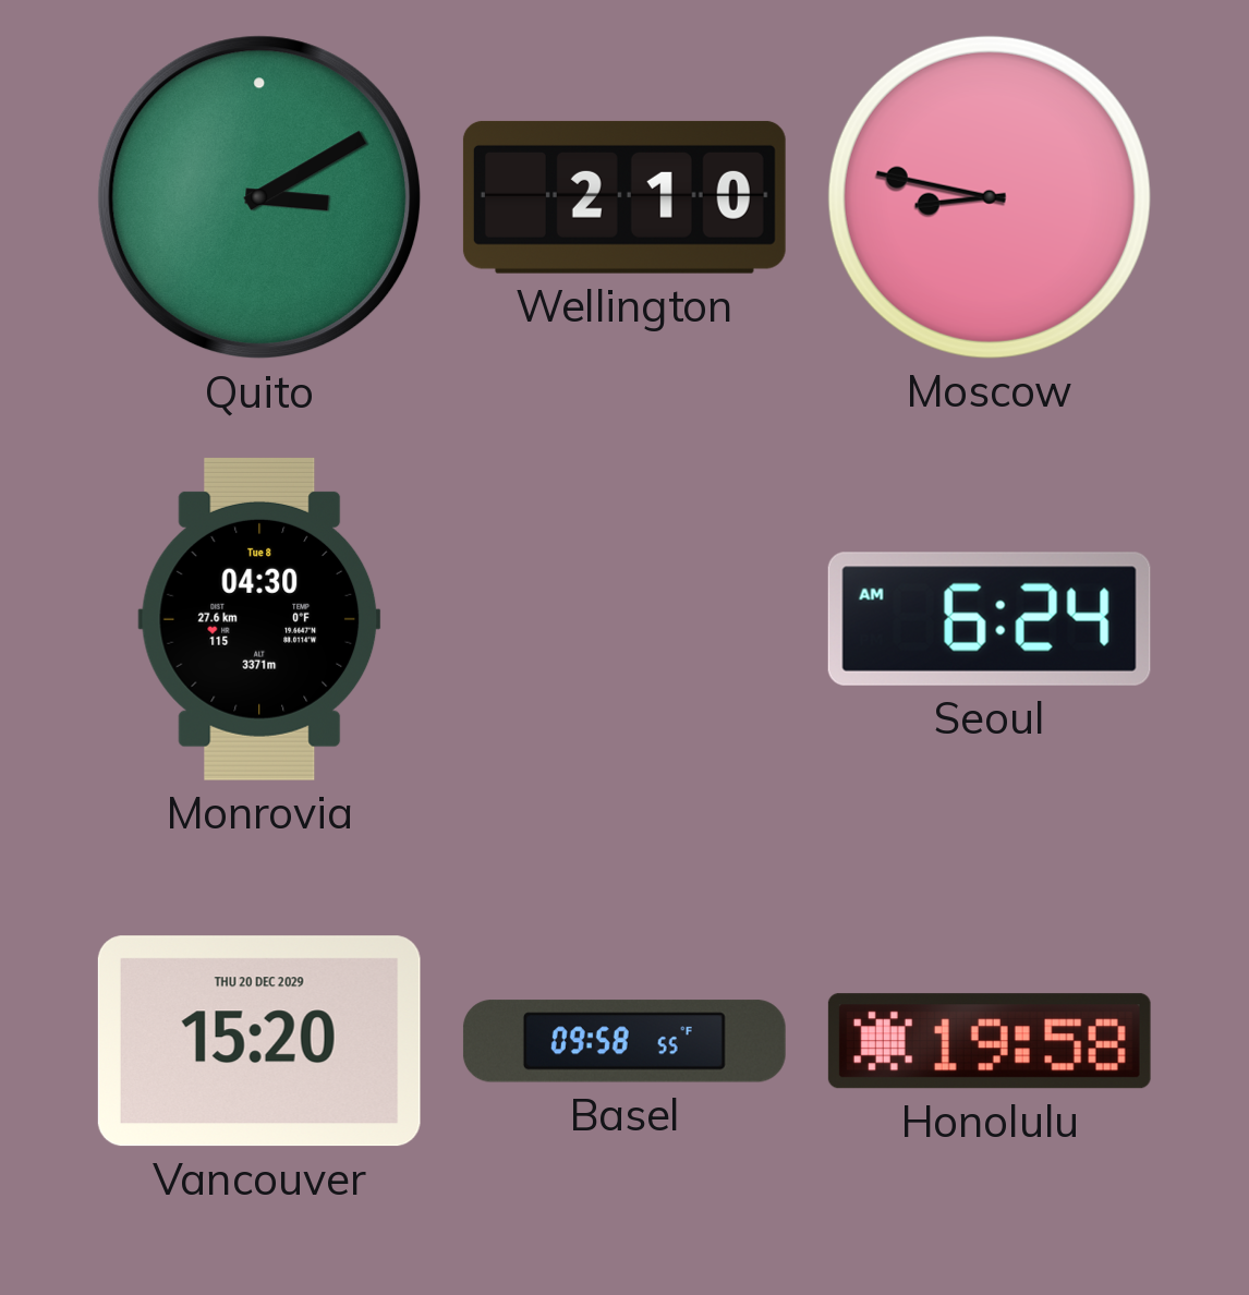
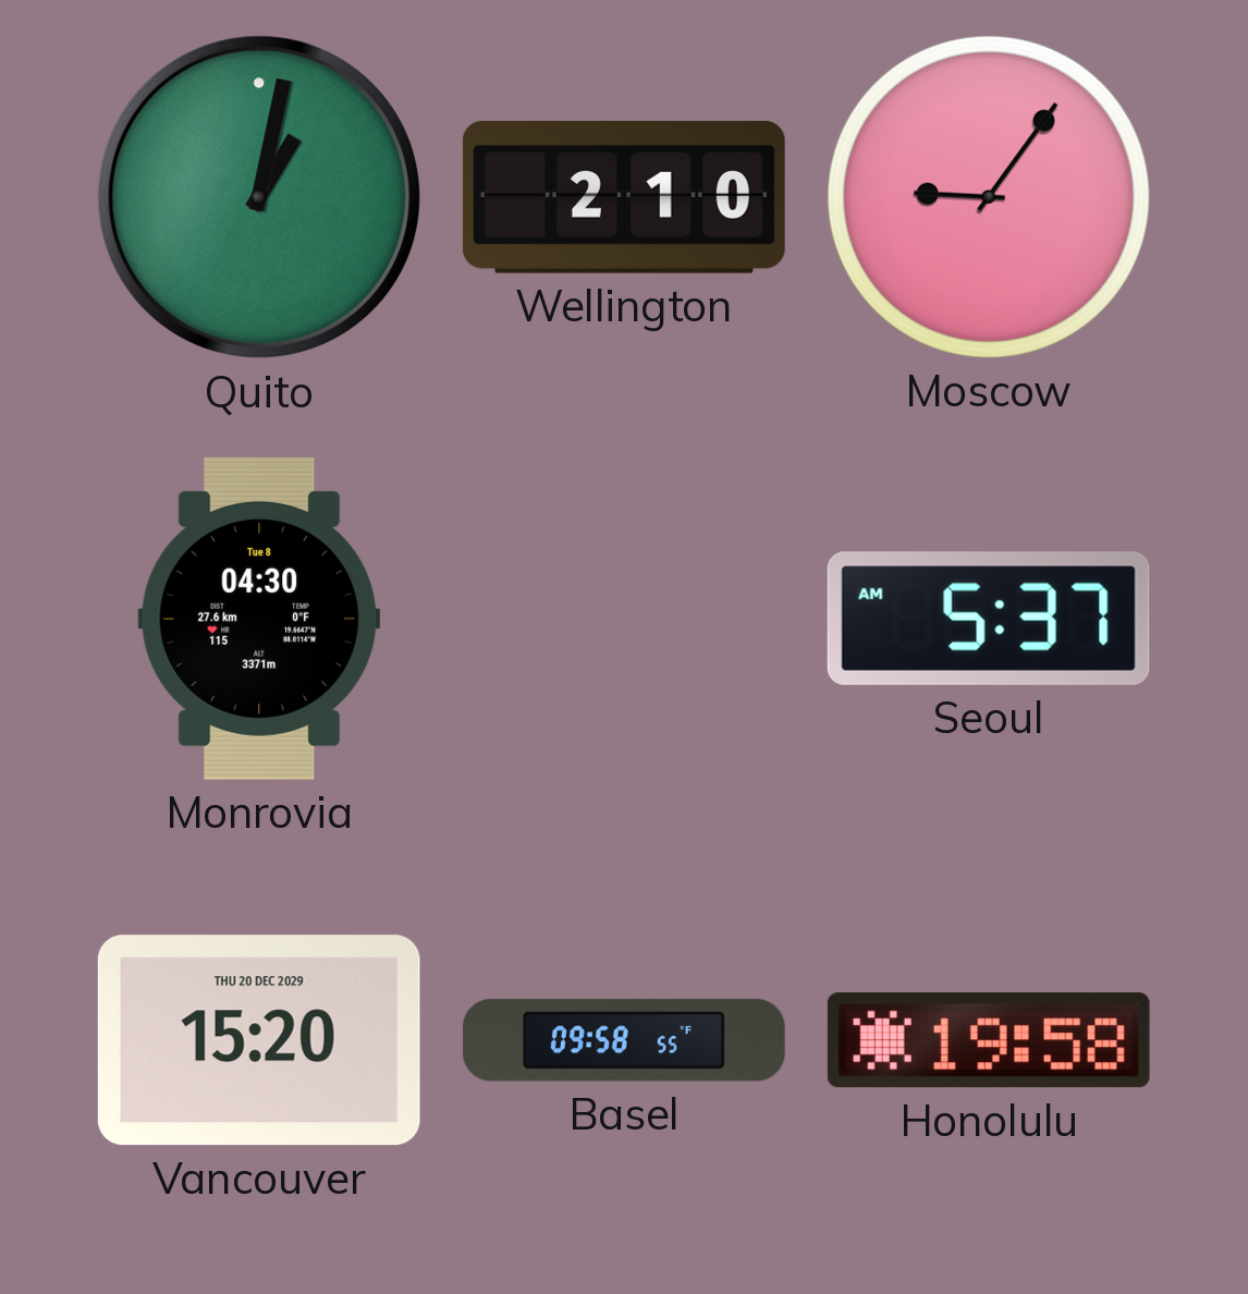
Quito: 3:10 -> 1:02 (259, 197)
Moscow: 8:47 -> 9:06 (989, 197)
Seoul: 6:24 -> 5:37 (989, 619)
